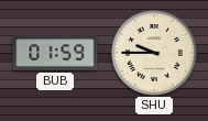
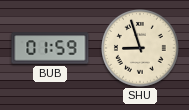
SHU: 9:45 -> 8:57 (141, 49)
